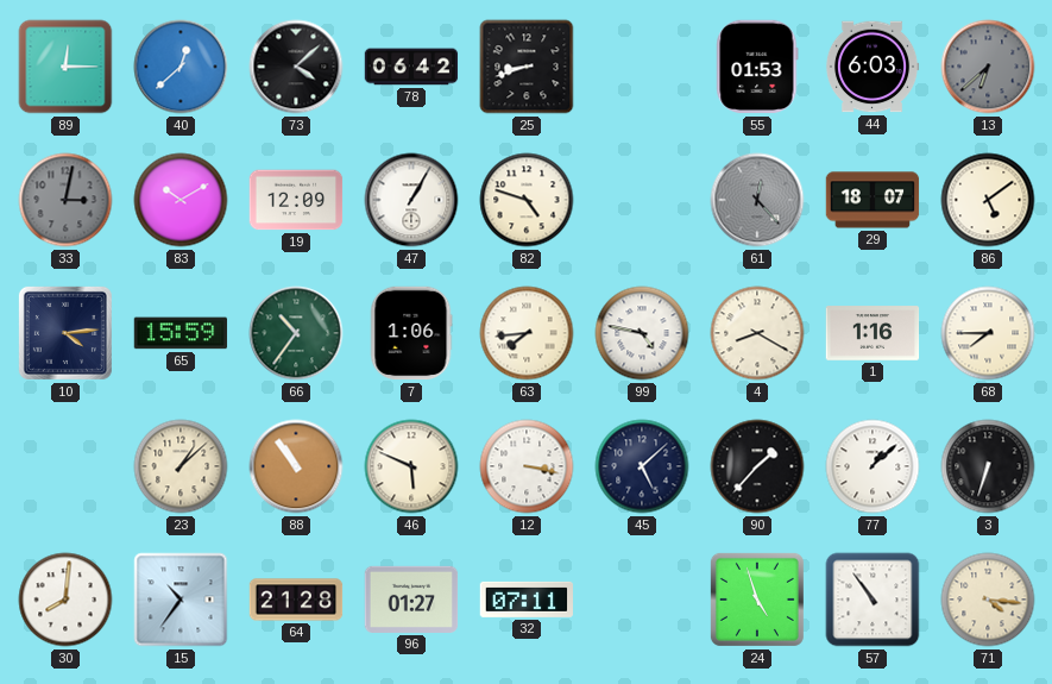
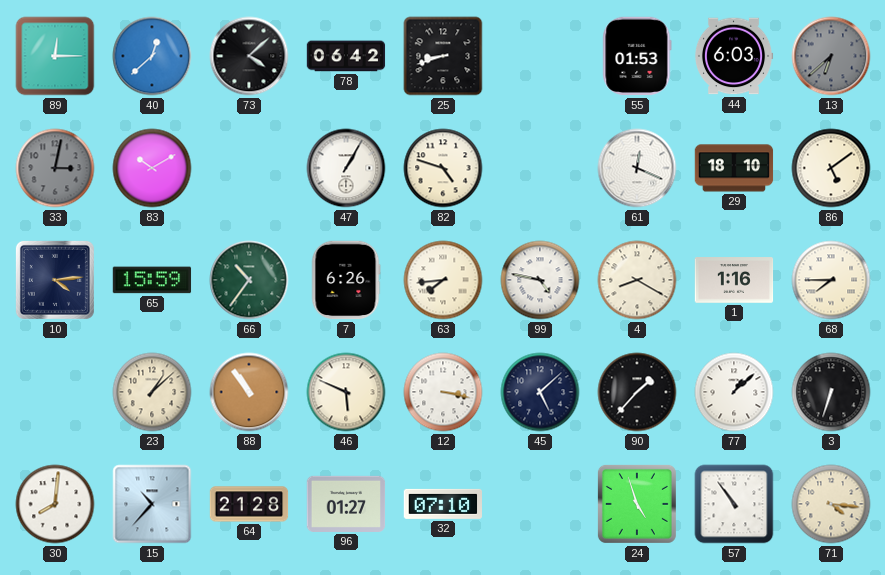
19: 12:09 -> none (296, 200)
61: 12:23 -> 12:19 (637, 168)
61 dial: grey -> white (637, 168)
29: 18:07 -> 18:10 (734, 168)
7: 1:06 -> 6:26 (346, 280)
15: 10:36 -> 10:37 (152, 504)
32: 07:11 -> 07:10 (443, 504)
